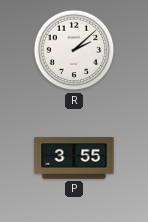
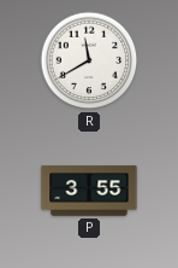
R: 2:08 -> 11:40 (89, 60)
